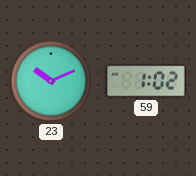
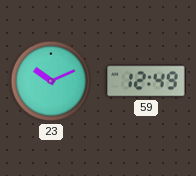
59: 1:02 -> 12:49 (146, 81)
